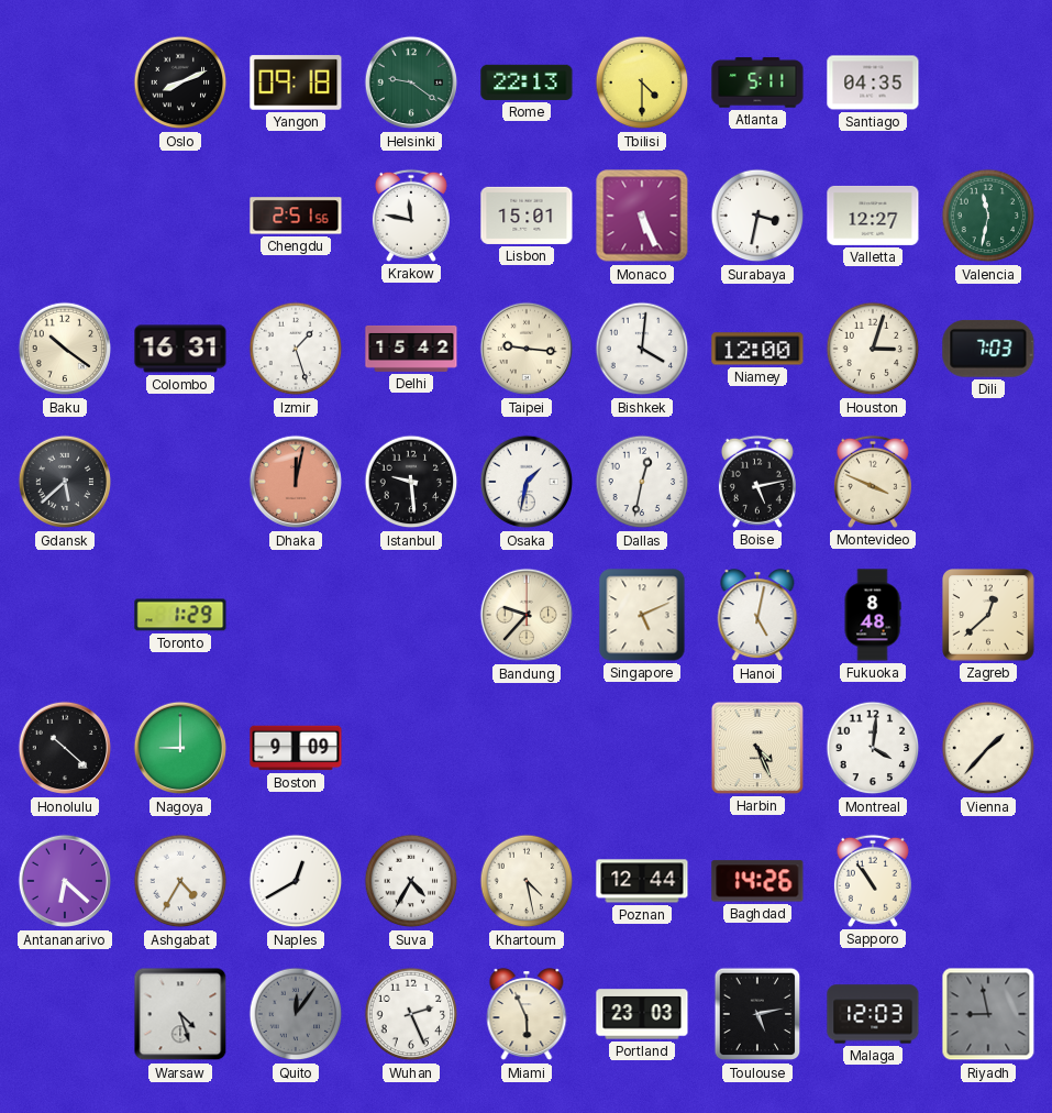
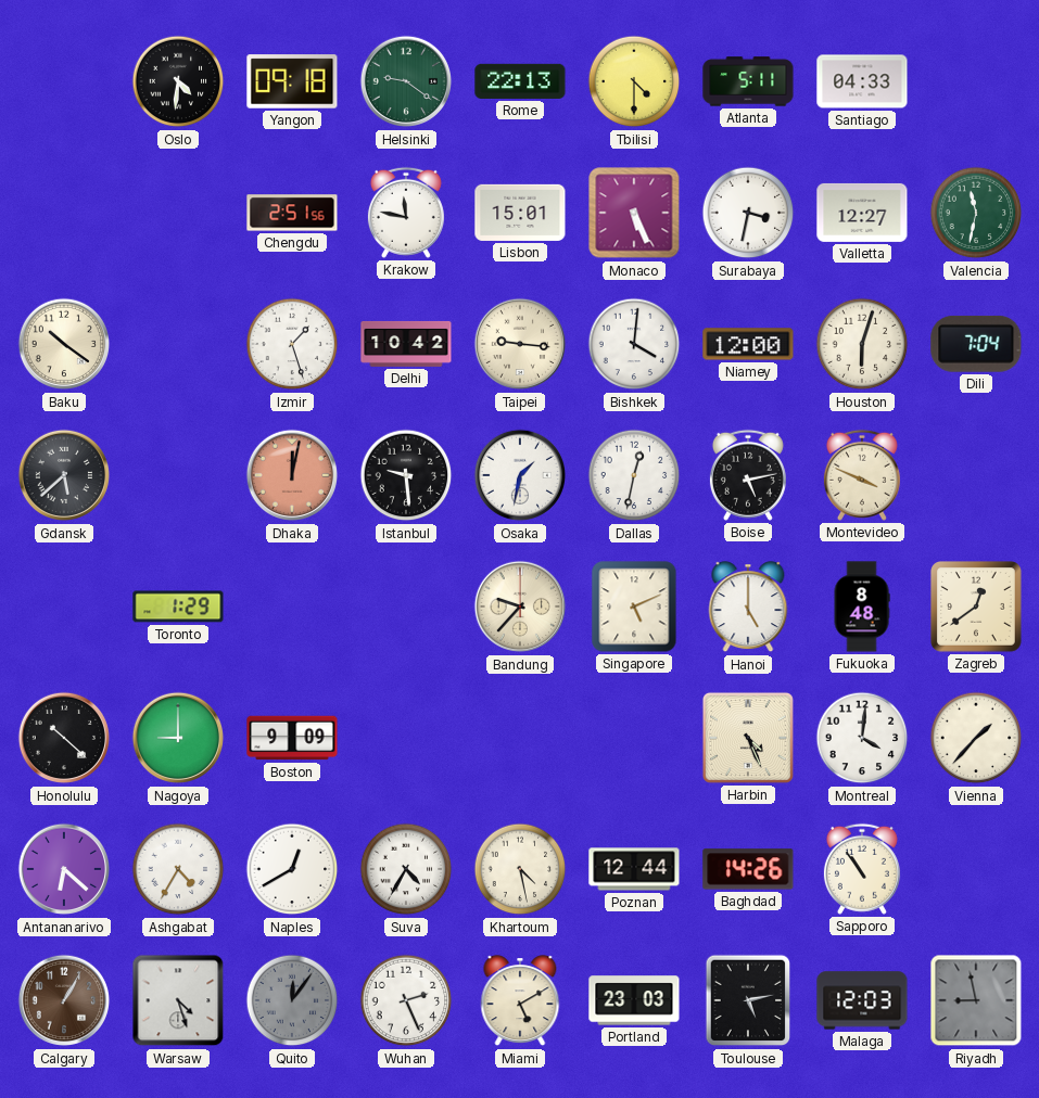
Oslo: 8:11 -> 4:31 (178, 81)
Santiago: 04:35 -> 04:33 (862, 81)
Colombo: 16:31 -> none (180, 349)
Delhi: 15:42 -> 10:42 (406, 344)
Houston: 3:03 -> 6:03 (862, 344)
Dili: 7:03 -> 7:04 (976, 344)
Hanoi: 5:02 -> 5:00 (748, 608)
Zagreb: 12:38 -> 12:39 (977, 608)
Calgary: none -> 1:05 (64, 1000)
Miami: 5:56 -> 5:10 (520, 1001)
